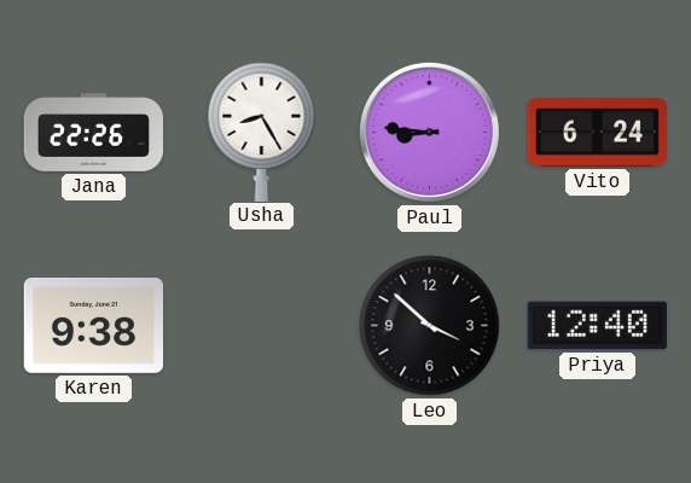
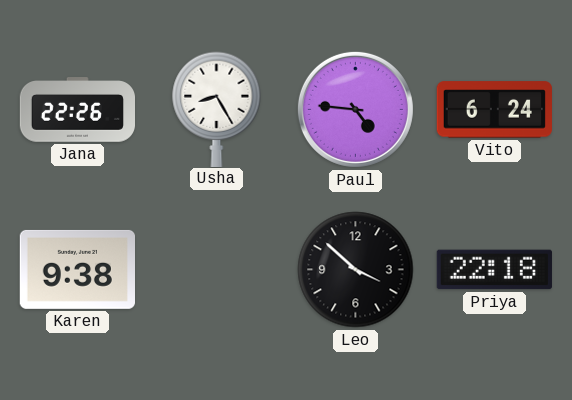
Paul: 8:46 -> 4:46 (355, 109)
Priya: 12:40 -> 22:18 (494, 270)
